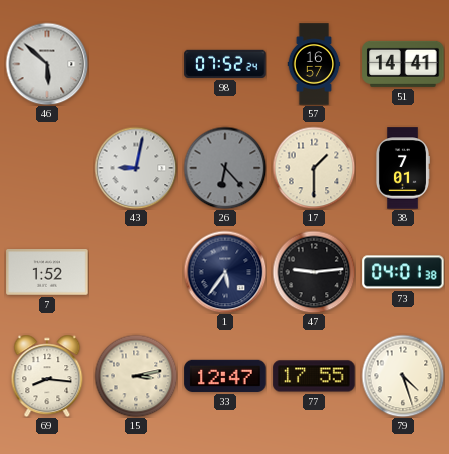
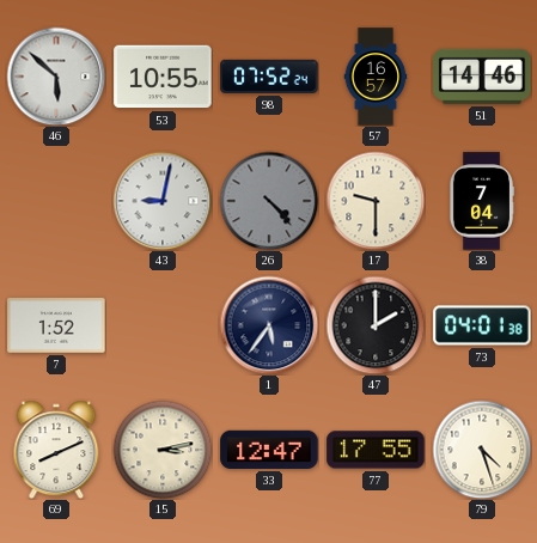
53: none -> 10:55 (163, 77)
51: 14:41 -> 14:46 (482, 77)
26: 6:23 -> 4:23 (269, 201)
17: 1:30 -> 9:30 (376, 201)
38: 7:01 -> 7:04 (481, 201)
47: 9:14 -> 2:00 (376, 325)
69: 8:16 -> 8:11 (56, 450)
